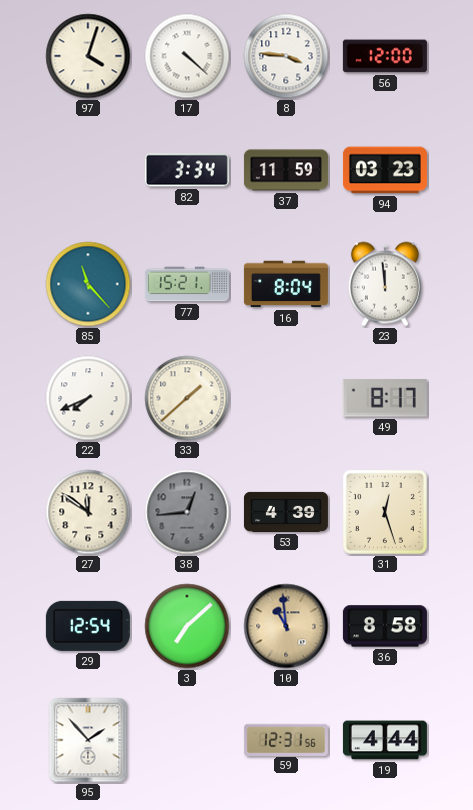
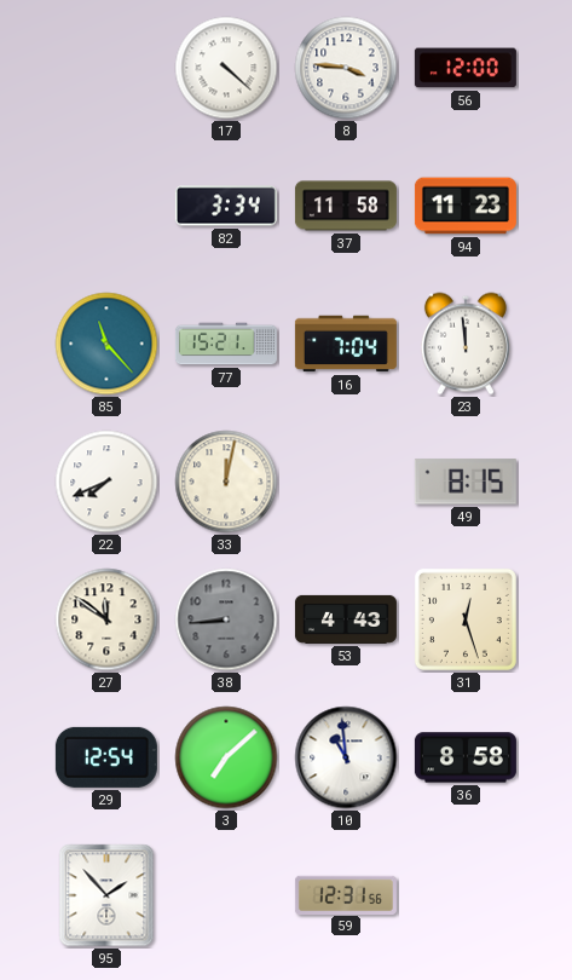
97: 4:03 -> none (88, 56)
37: 11:59 -> 11:58 (346, 206)
94: 03:23 -> 11:23 (466, 206)
16: 8:04 -> 7:04 (346, 344)
33: 1:38 -> 12:02 (226, 482)
49: 8:17 -> 8:15 (466, 482)
38: 12:44 -> 8:44 (226, 619)
53: 4:39 -> 4:43 (346, 619)
10 dial: champagne -> white (346, 757)
19: 4:44 -> none (385, 740)
